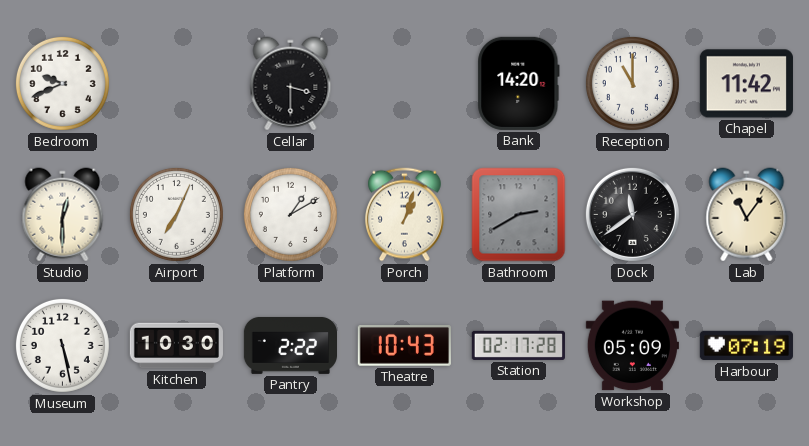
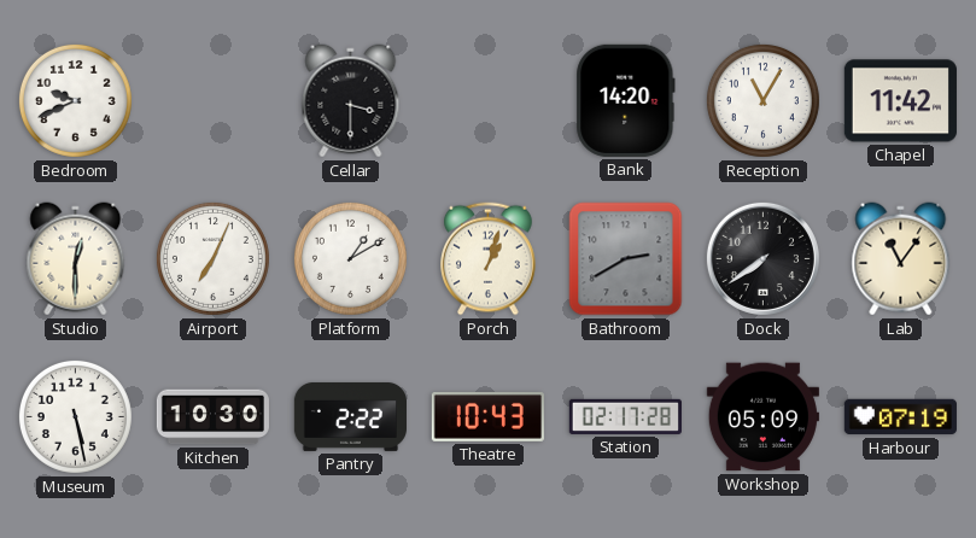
Reception: 11:00 -> 11:05 (762, 100)
Dock: 11:39 -> 7:39 (762, 258)
